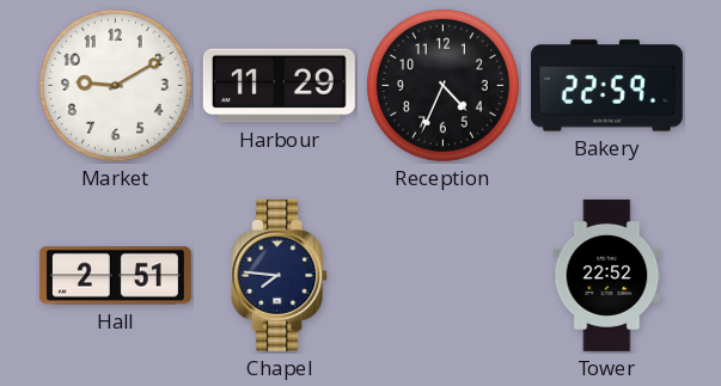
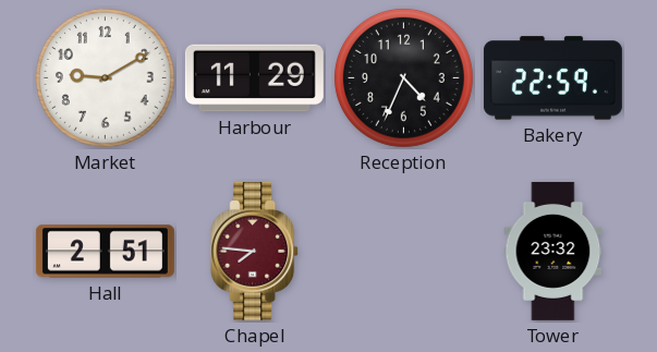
Chapel dial: navy -> burgundy (255, 251)
Tower: 22:52 -> 23:32 (553, 251)
